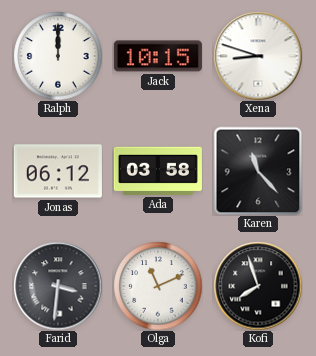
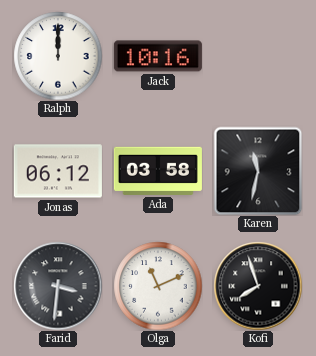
Jack: 10:15 -> 10:16 (158, 56)
Xena: 8:48 -> none (258, 56)
Karen: 11:23 -> 11:32 (258, 171)
